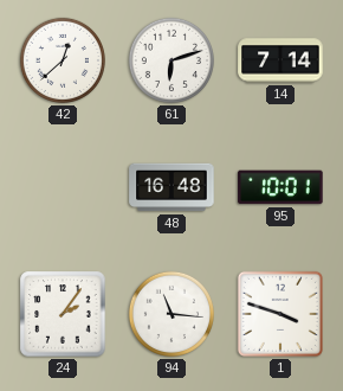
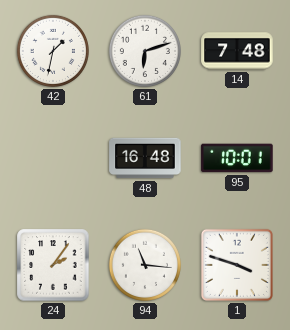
42: 12:38 -> 1:32 (53, 51)
14: 7:14 -> 7:48 (237, 51)
